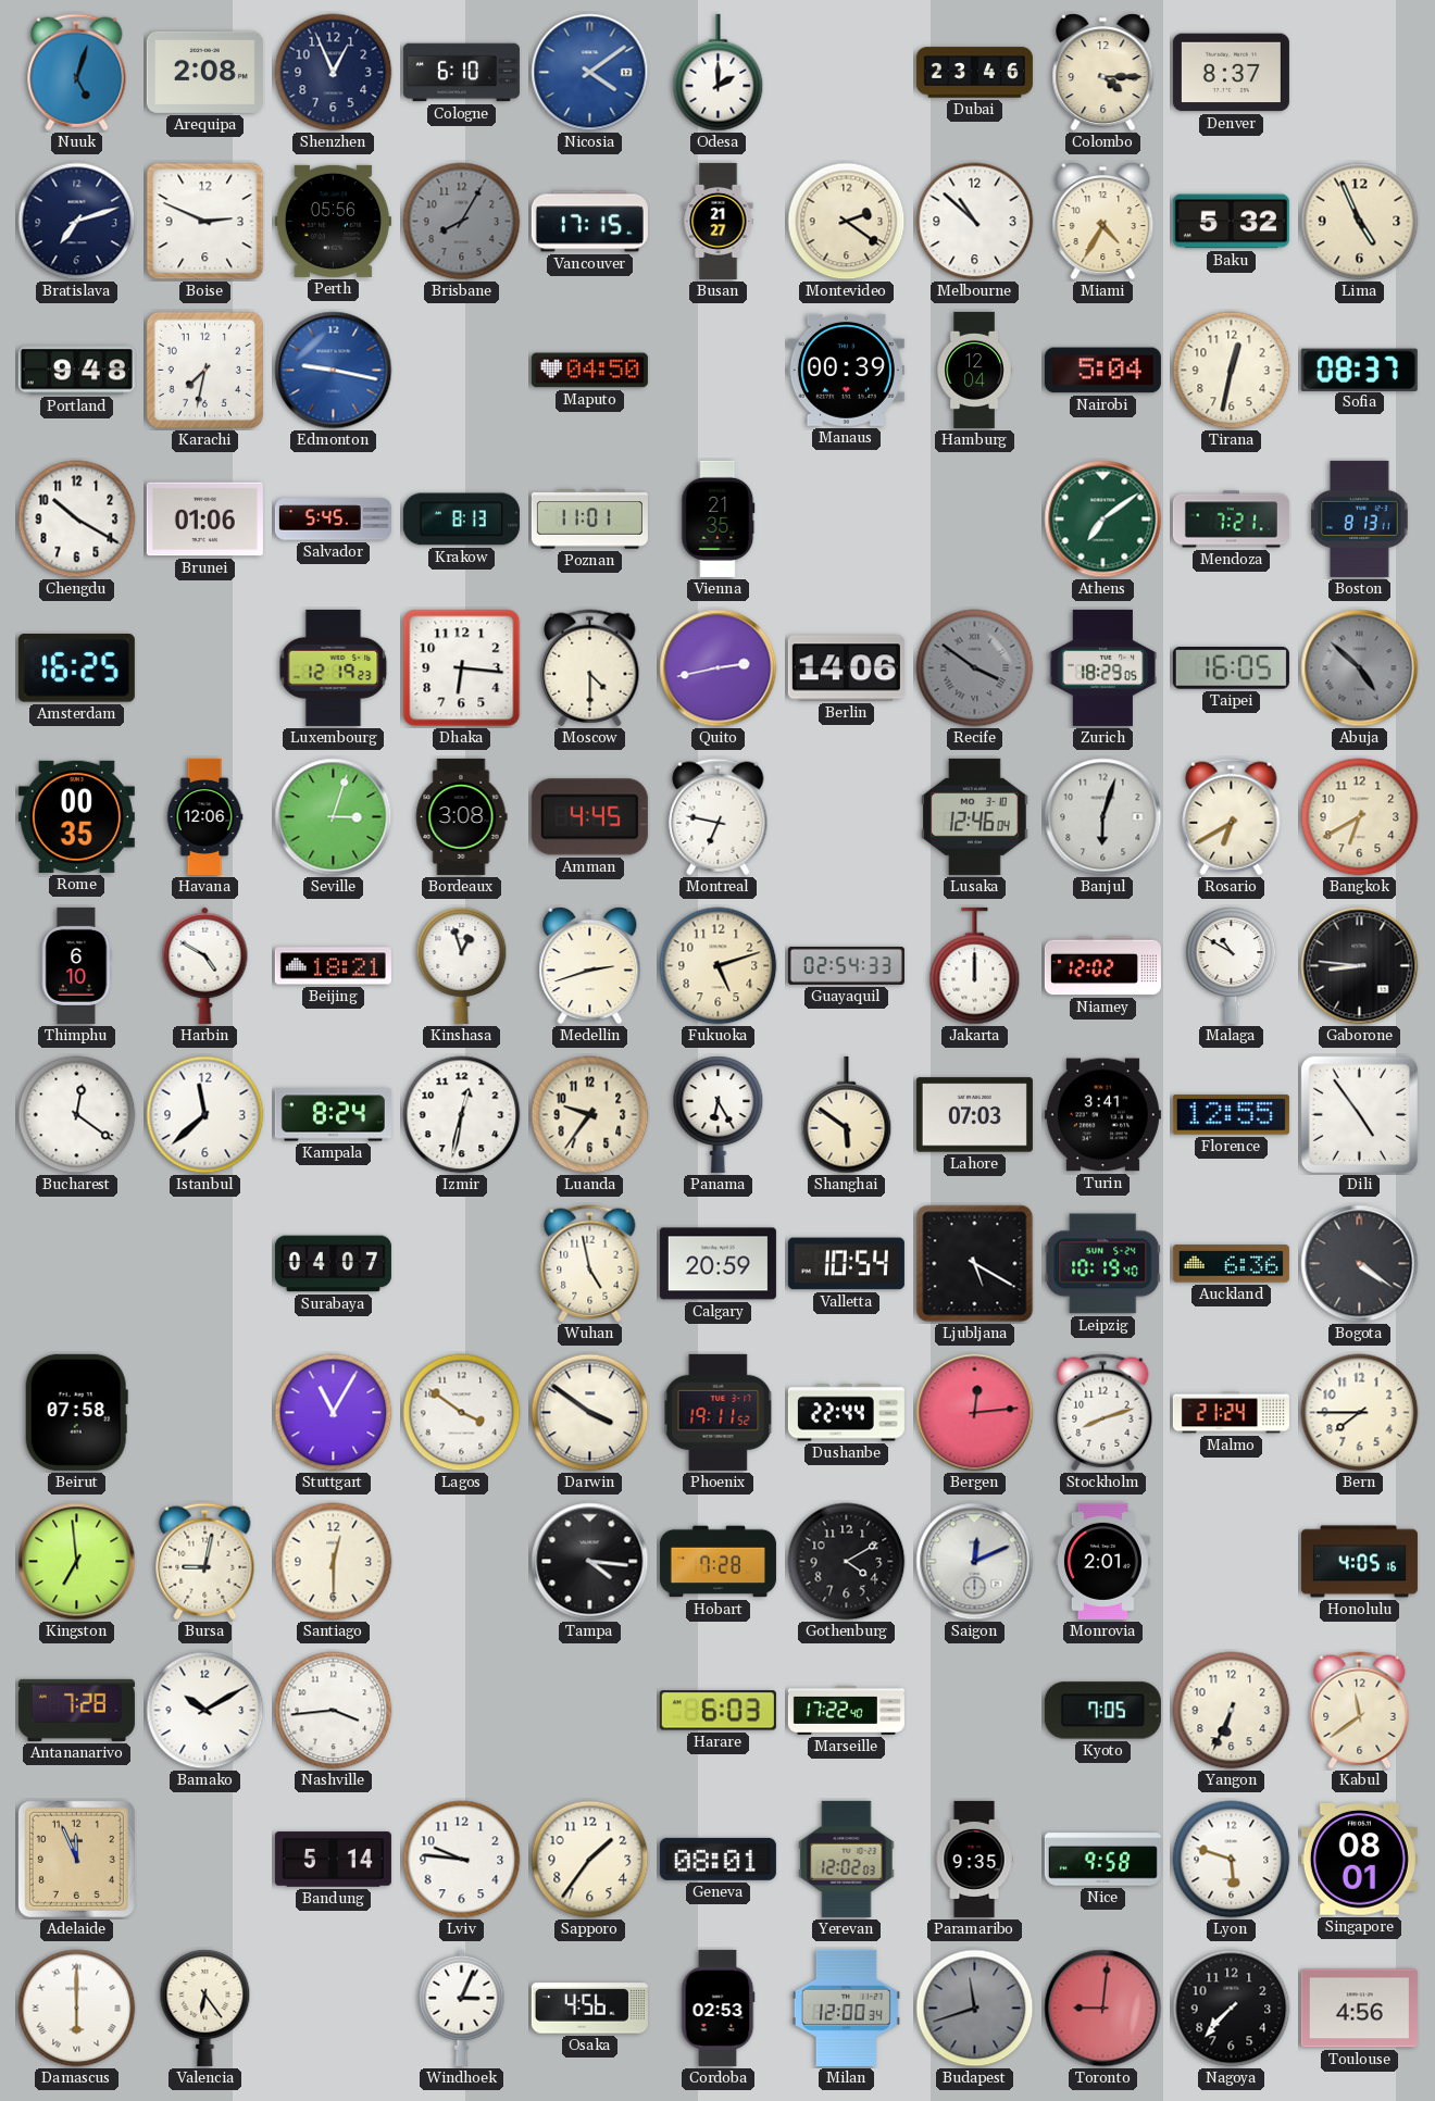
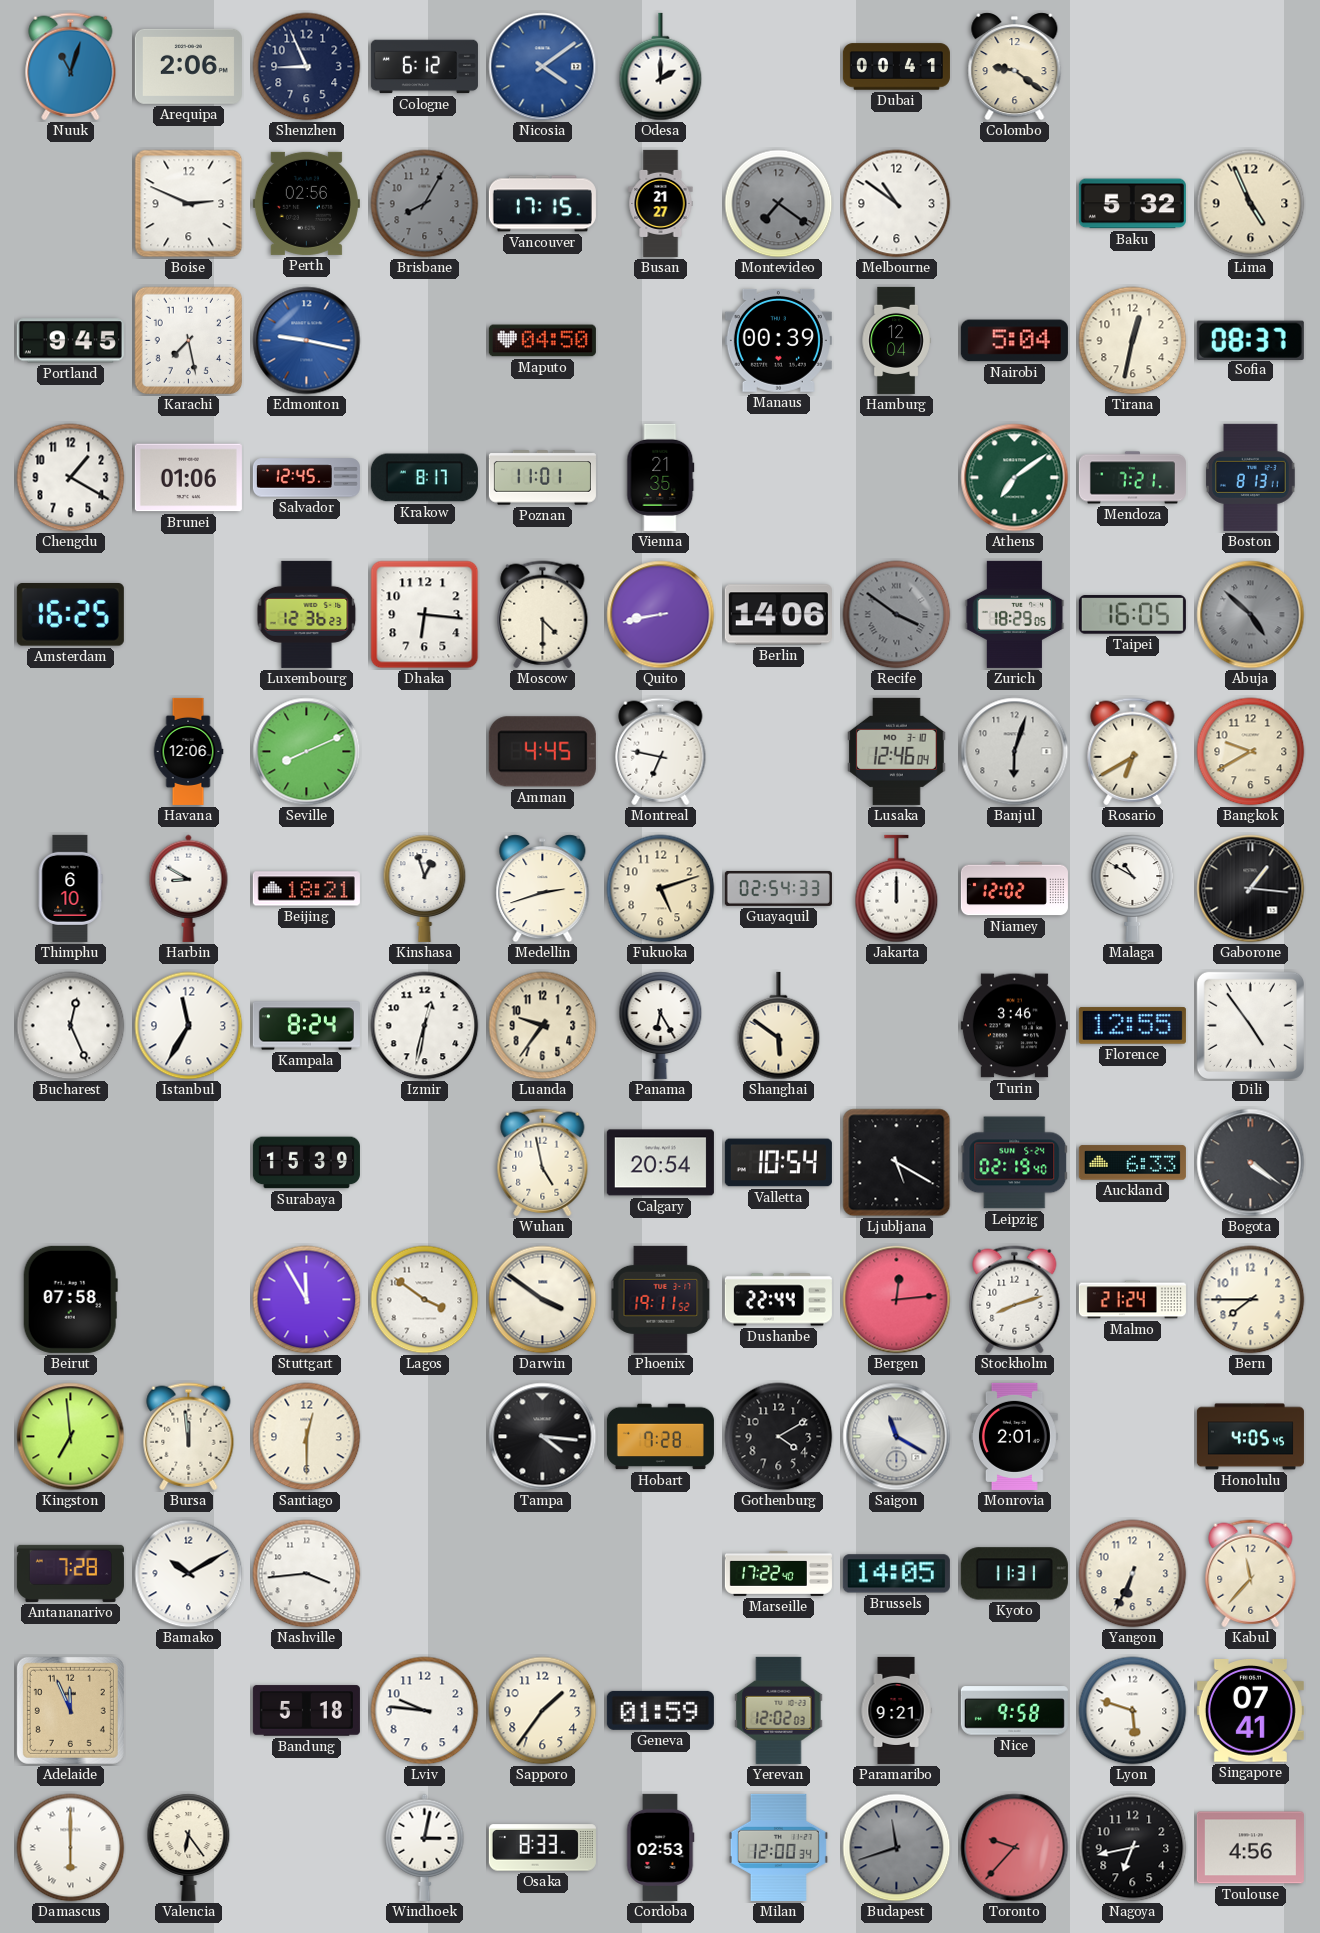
Nuuk: 5:03 -> 11:03 (71, 67)
Arequipa: 2:08 -> 2:06 (188, 66)
Shenzhen: 12:56 -> 8:56 (307, 67)
Cologne: 6:10 -> 6:12 (424, 67)
Dubai: 23:46 -> 00:41 (896, 67)
Colombo: 4:15 -> 9:21 (1015, 67)
Denver: 8:37 -> none (1231, 73)
Bratislava: 7:12 -> none (77, 222)
Perth: 05:56 -> 02:56 (306, 203)
Montevideo: 2:21 -> 7:21 (779, 204)
Montevideo dial: cream -> grey (779, 204)
Melbourne: 10:52 -> 10:51 (897, 204)
Miami: 4:35 -> none (1103, 222)
Portland: 9:48 -> 9:45 (70, 341)
Karachi: 7:32 -> 7:28 (188, 340)
Chengdu: 10:20 -> 1:20 (71, 478)
Salvador: 5:45 -> 12:45 (306, 478)
Krakow: 8:13 -> 8:17 (424, 478)
Luxembourg: 12:19 -> 12:36 (307, 614)
Quito: 2:43 -> 8:43 (661, 615)
Rome: 00:35 -> none (76, 816)
Seville: 3:03 -> 8:11 (307, 752)
Bordeaux: 3:08 -> none (461, 816)
Bangkok: 6:40 -> 9:40 (1251, 752)
Harbin: 4:50 -> 8:50 (189, 888)
Gaborone: 8:46 -> 1:16 (1251, 889)
Bucharest: 12:21 -> 12:26 (71, 1026)
Istanbul: 11:38 -> 11:35 (189, 1026)
Lahore: 07:03 -> none (974, 1115)
Turin: 3:41 -> 3:46 (1014, 1026)
Surabaya: 04:07 -> 15:39 (306, 1163)
Calgary: 20:59 -> 20:54 (660, 1163)
Leipzig: 10:19 -> 02:19 (1015, 1163)
Auckland: 6:36 -> 6:33 (1132, 1163)
Stuttgart: 11:05 -> 11:55 (307, 1300)
Bursa: 9:02 -> 11:59 (189, 1437)
Saigon: 12:11 -> 11:20 (897, 1437)
Honolulu: 4:05:16 -> 4:05:45 (1250, 1437)
Harare: 6:03 -> none (717, 1711)
Brussels: none -> 14:05 (896, 1574)
Kyoto: 7:05 -> 11:31 (1014, 1574)
Kabul: 11:39 -> 11:37 (1251, 1574)
Bandung: 5:14 -> 5:18 (306, 1711)
Geneva: 08:01 -> 01:59 (660, 1710)
Paramaribo: 9:35 -> 9:21 (896, 1710)
Singapore: 08:01 -> 07:41 (1250, 1711)
Windhoek: 3:04 -> 3:02 (425, 1847)
Osaka: 4:56 -> 8:33 (542, 1848)
Toronto: 9:01 -> 9:37 (1015, 1848)
Nagoya: 7:37 -> 6:43 (1133, 1848)
